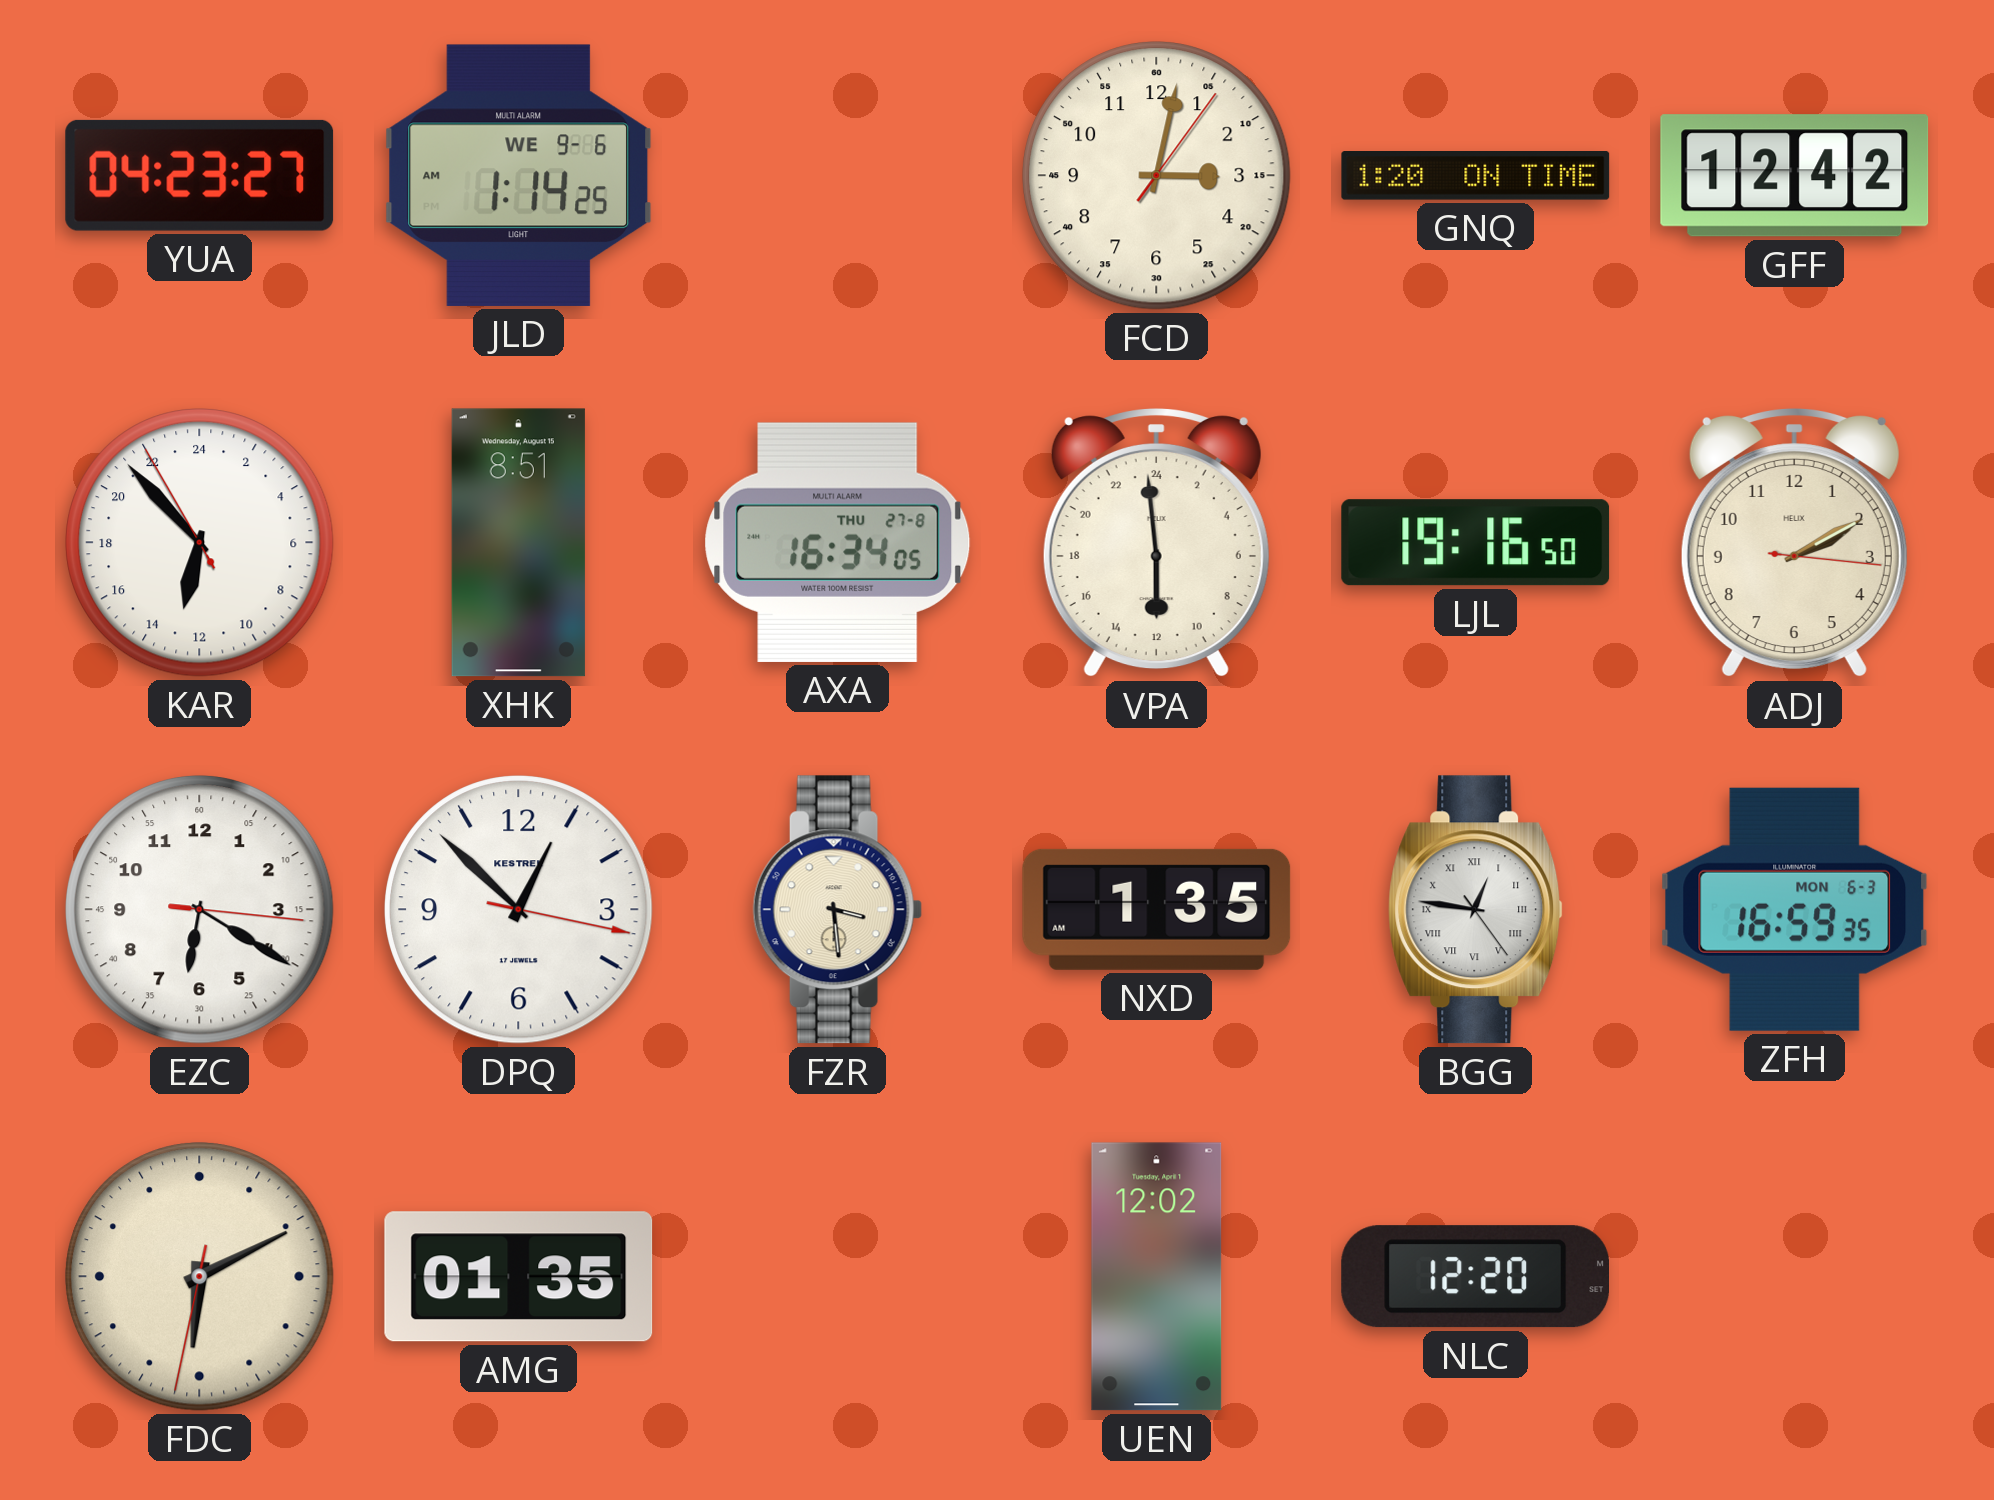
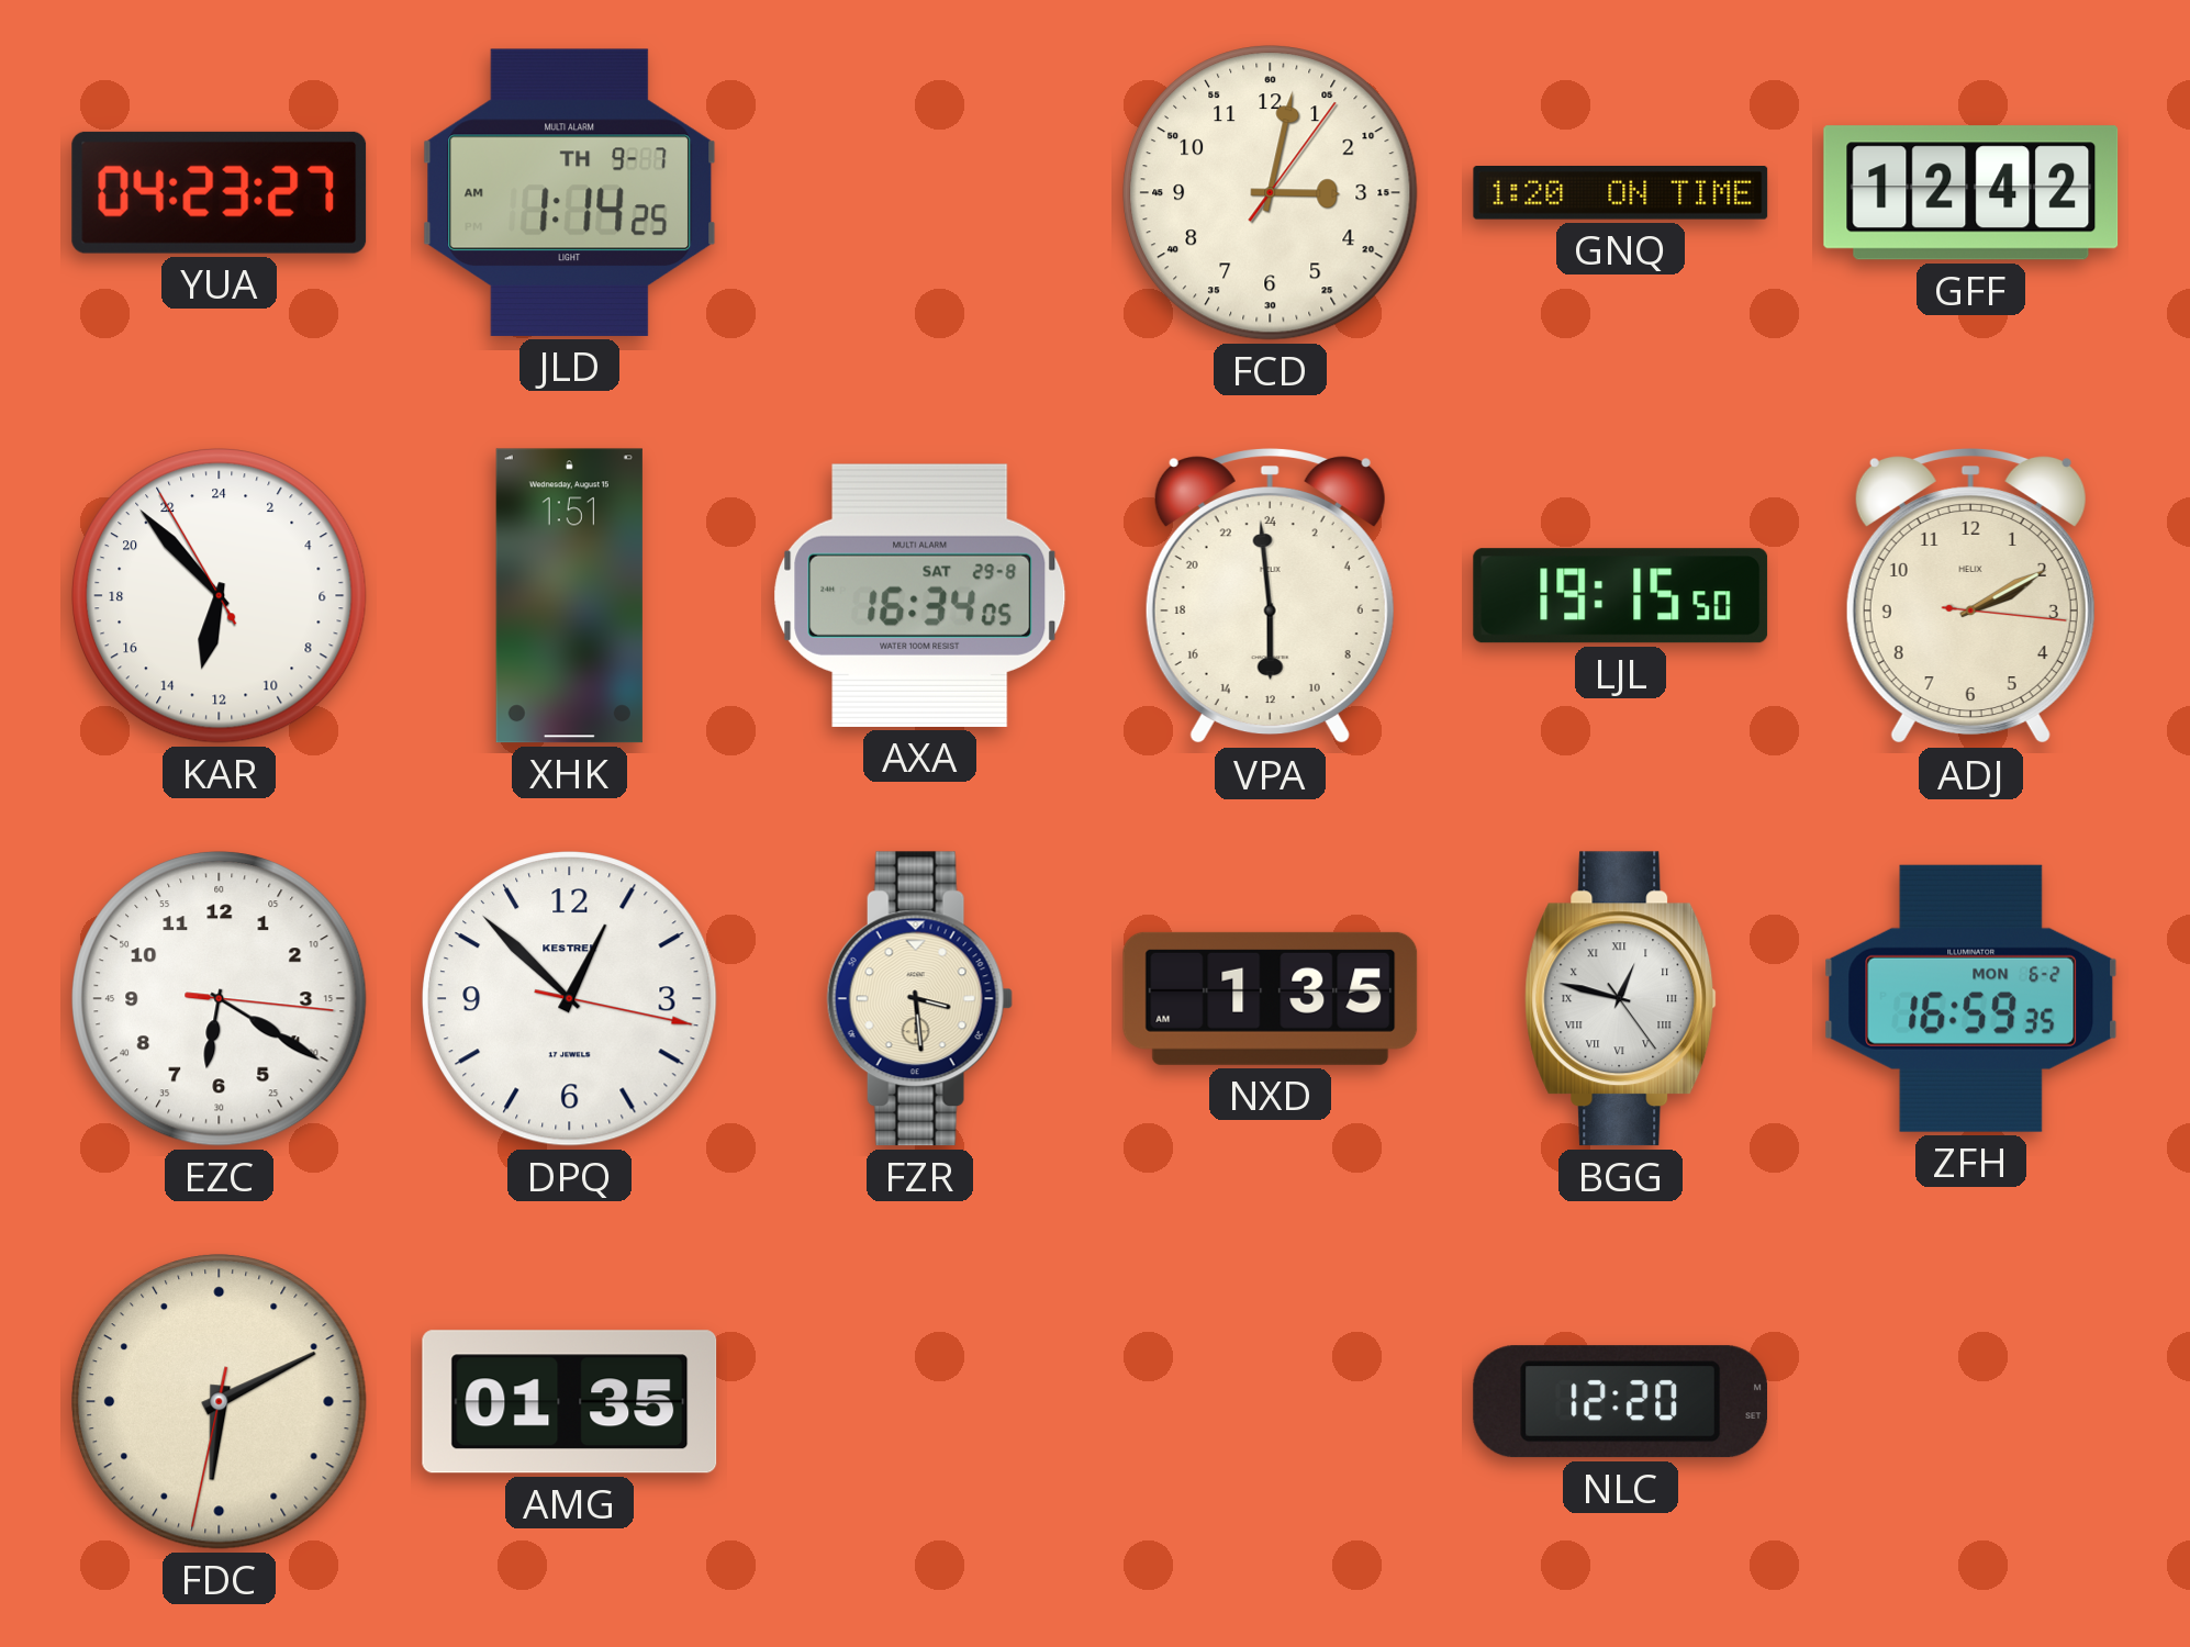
JLD date: WE 9-6 -> TH 9-7 (570, 192)
XHK: 8:51 -> 1:51 (569, 596)
AXA date: THU 27-8 -> SAT 29-8 (920, 595)
LJL: 19:16 -> 19:15 (1621, 596)
BGG: 12:46 -> 12:47 (1621, 999)
ZFH date: MON 6-3 -> MON 6-2 (1971, 998)
UEN: 12:02 -> none (1157, 1277)
